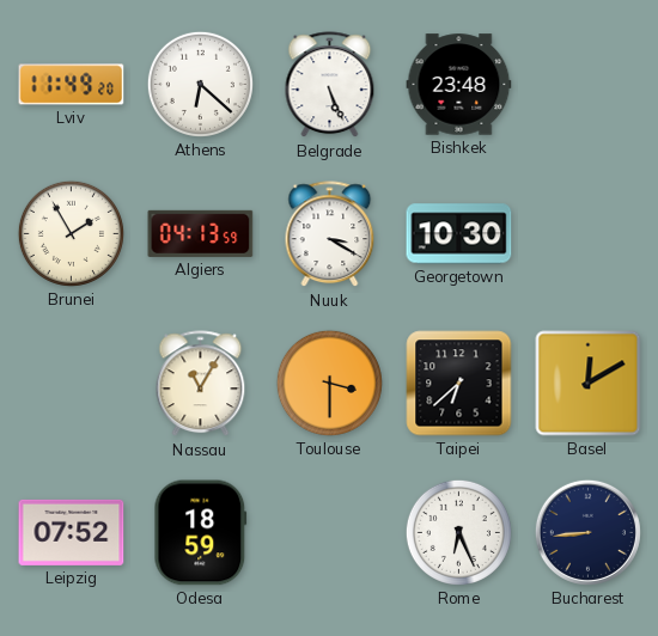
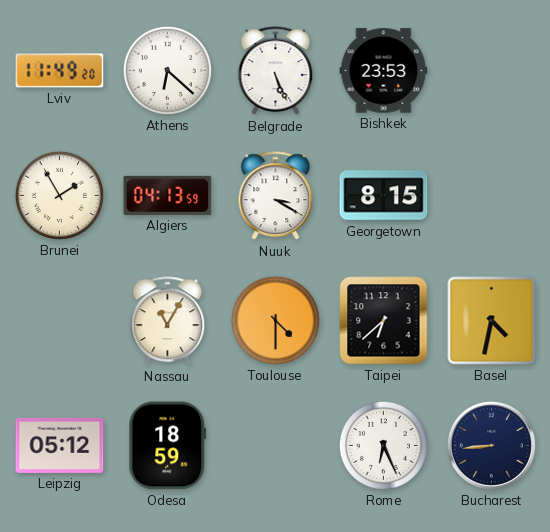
Bishkek: 23:48 -> 23:53 (384, 71)
Georgetown: 10:30 -> 8:15 (384, 196)
Toulouse: 3:30 -> 4:30 (275, 320)
Basel: 12:10 -> 4:32 (492, 321)
Leipzig: 07:52 -> 05:12 (60, 445)
